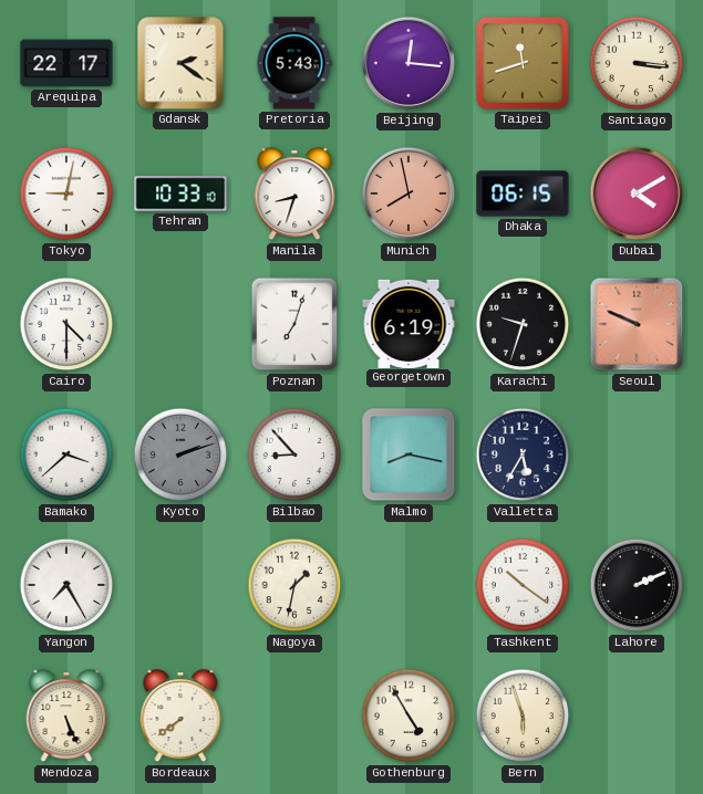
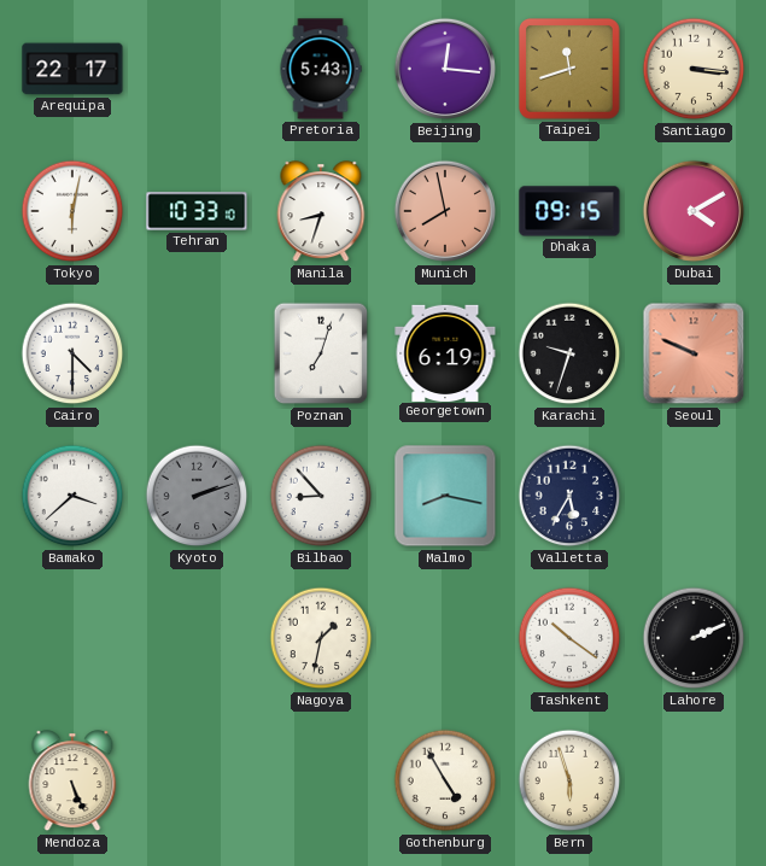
Gdansk: 2:21 -> none (180, 63)
Tokyo: 9:02 -> 6:02 (72, 211)
Dhaka: 06:15 -> 09:15 (569, 211)
Yangon: 7:25 -> none (66, 585)
Bordeaux: 7:39 -> none (180, 717)
